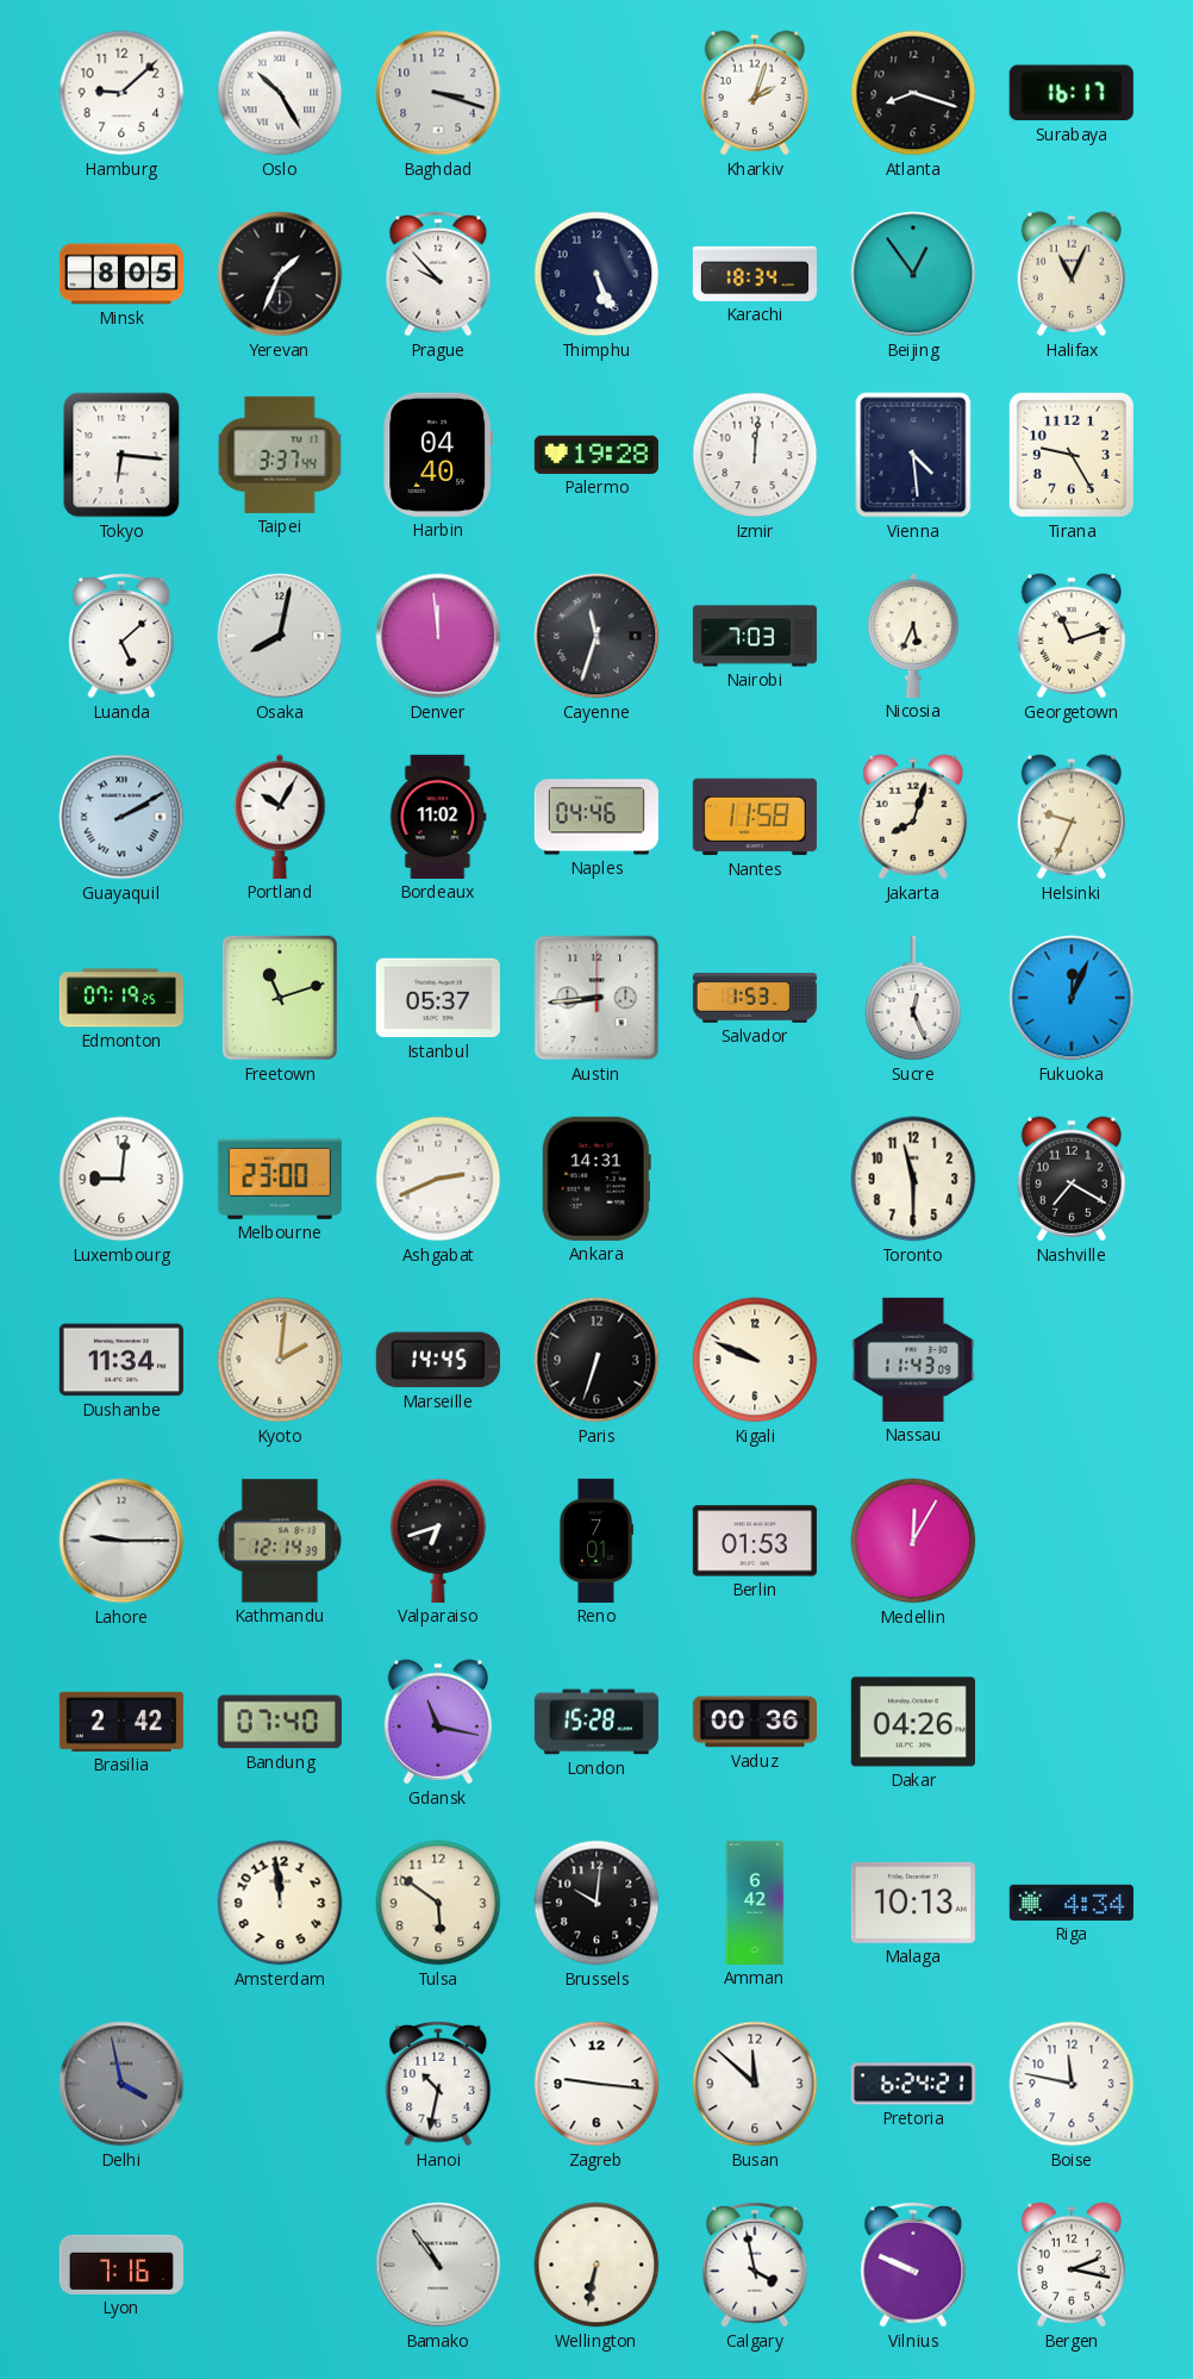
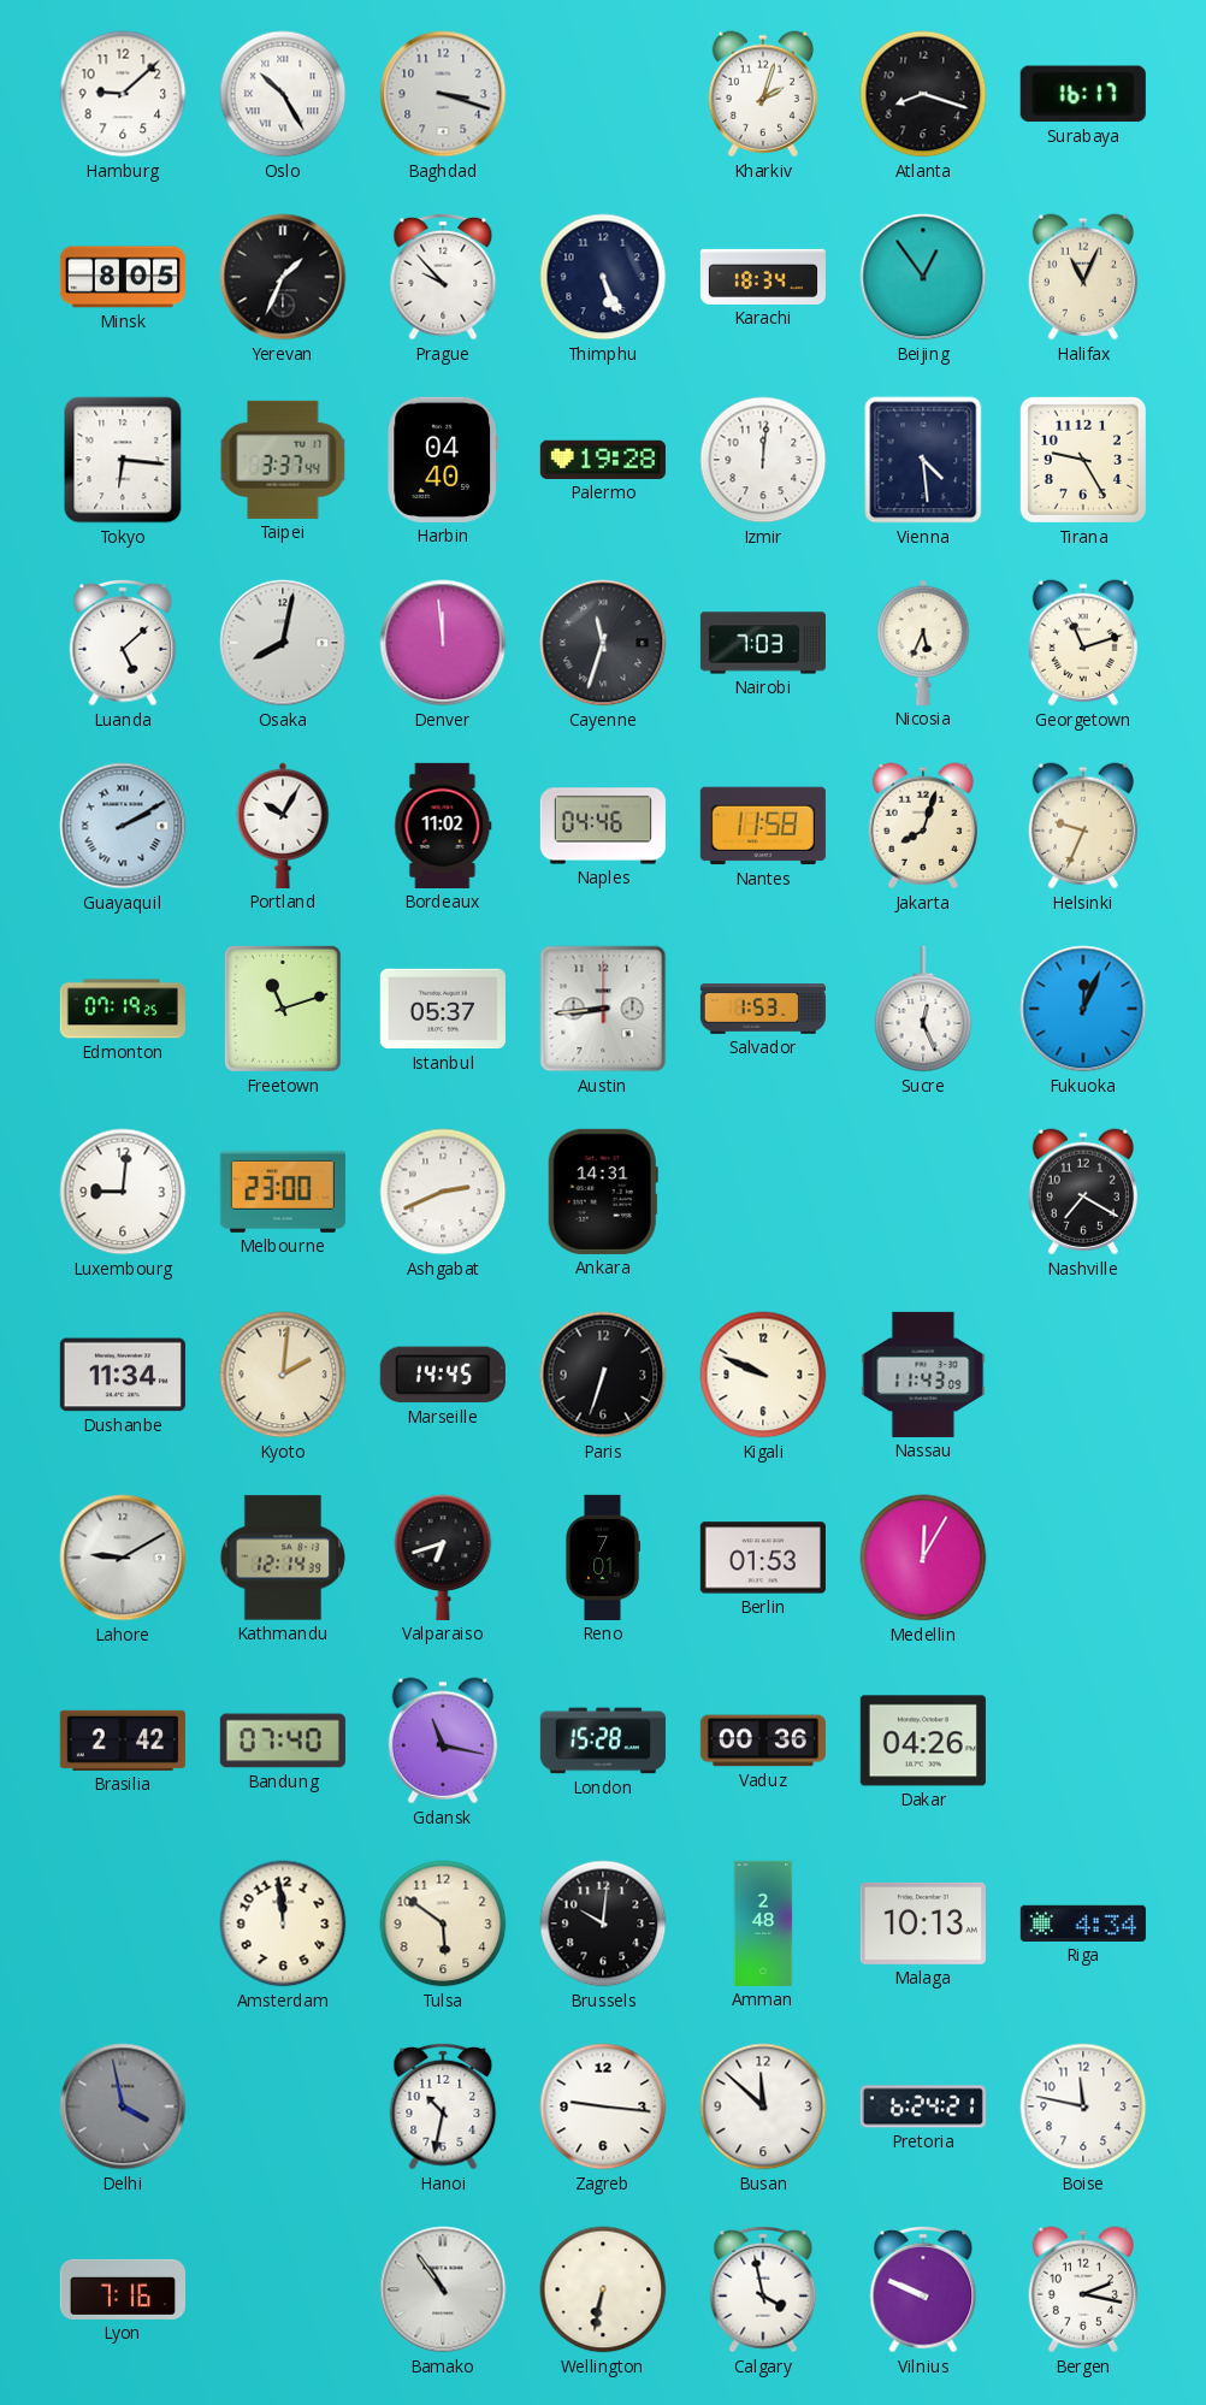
Toronto: 11:30 -> none (913, 1179)
Lahore: 9:15 -> 9:10 (123, 1558)
Amman: 6:42 -> 2:48 (763, 1924)
